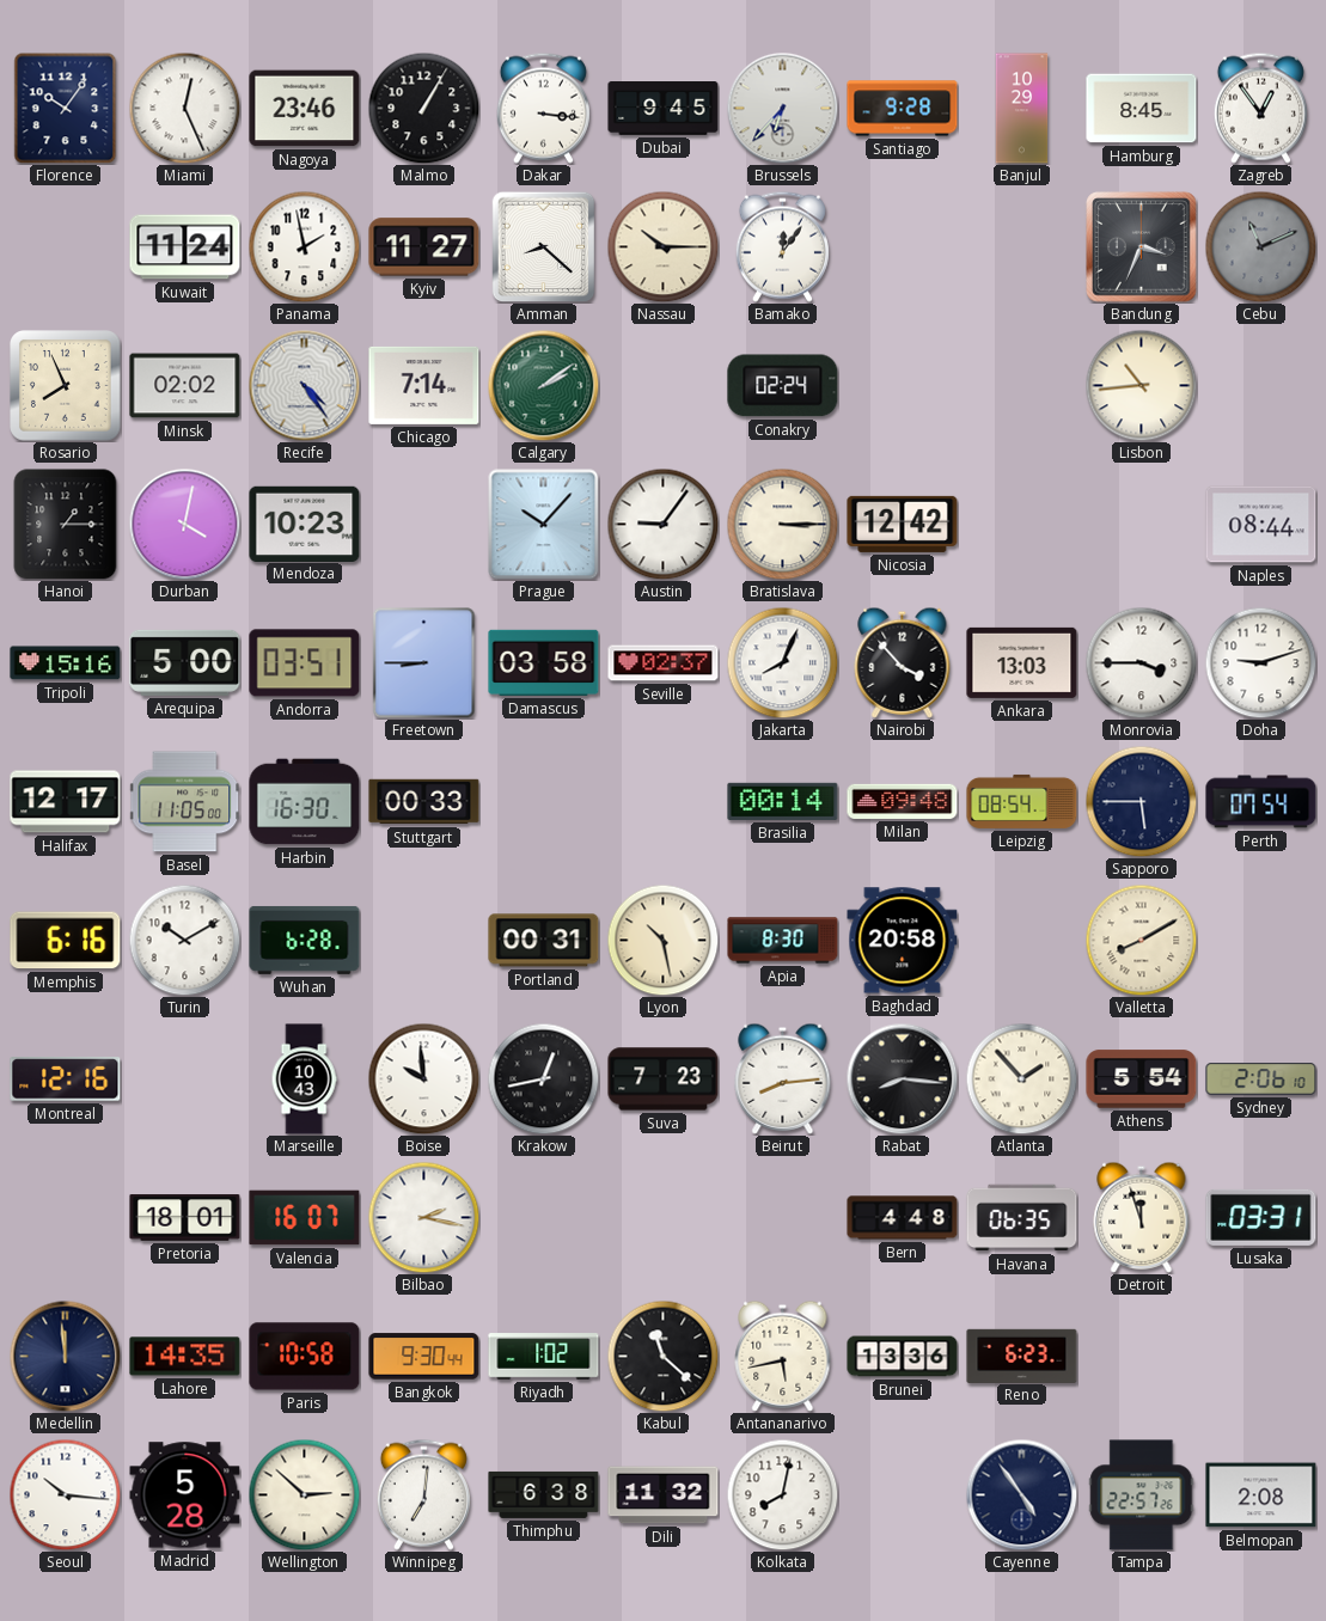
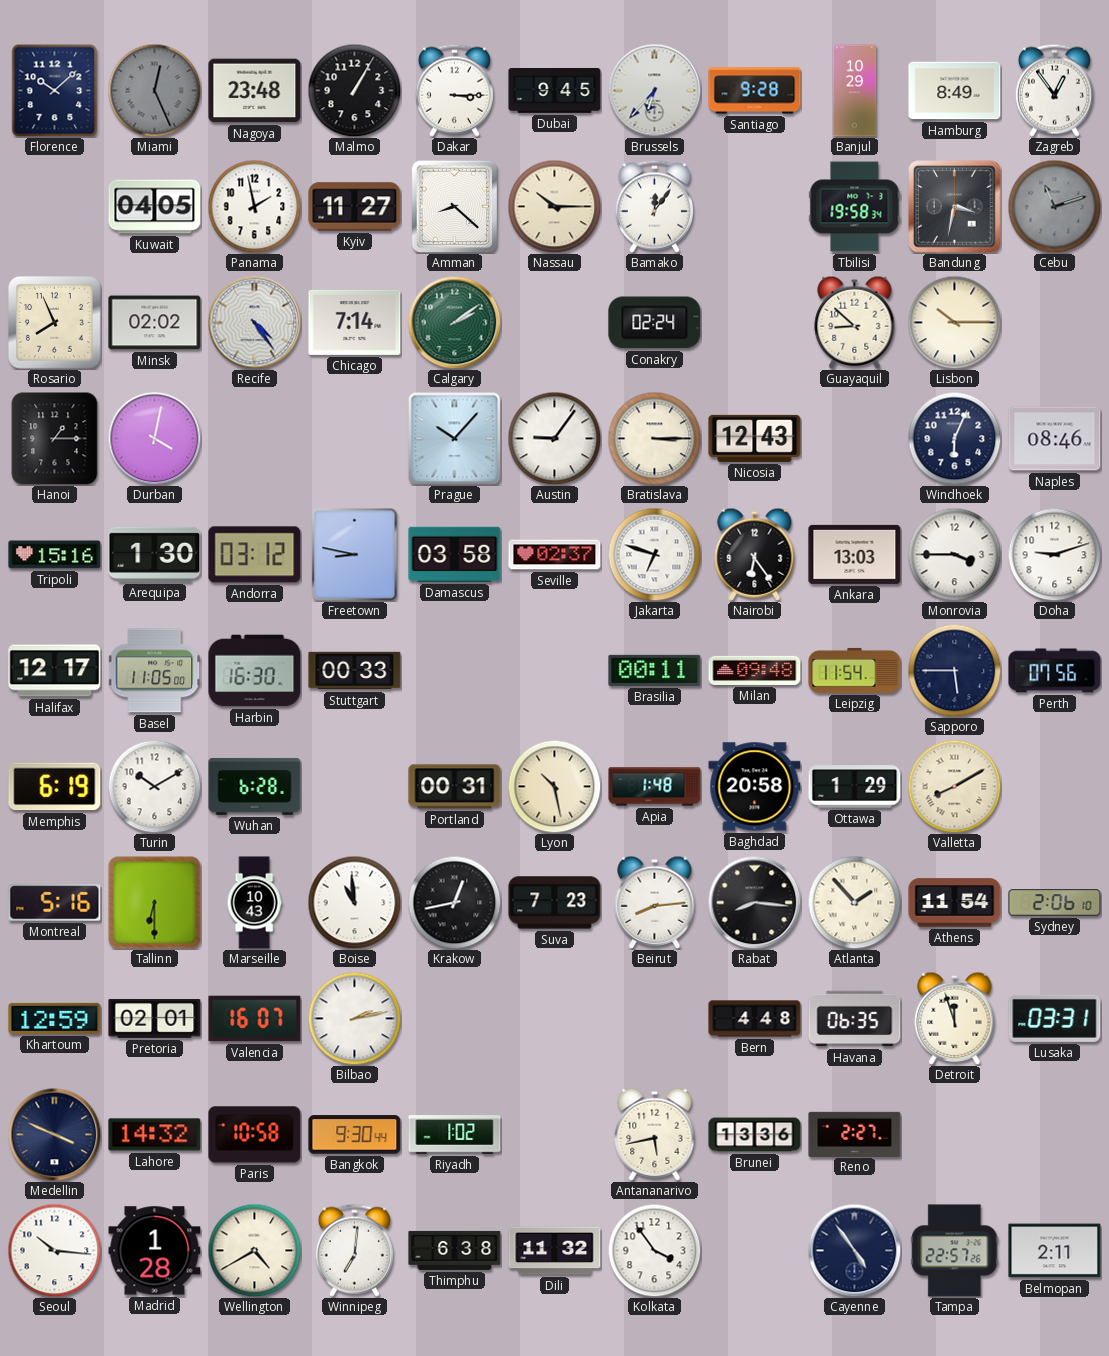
Florence: 10:06 -> 10:08 (55, 90)
Miami dial: white -> grey (154, 90)
Nagoya: 23:46 -> 23:48 (255, 91)
Dakar: 3:16 -> 3:15 (454, 90)
Hamburg: 8:45 -> 8:49 (955, 91)
Kuwait: 11:24 -> 04:05 (155, 207)
Tbilisi: none -> 19:58 (855, 207)
Bandung: 3:34 -> 3:32 (955, 207)
Cebu: 11:11 -> 11:12 (1054, 206)
Guayaquil: none -> 8:52 (855, 322)
Lisbon: 10:44 -> 10:15 (954, 322)
Mendoza: 10:23 -> none (305, 524)
Nicosia: 12:42 -> 12:43 (755, 438)
Windhoek: none -> 6:04 (954, 438)
Naples: 08:44 -> 08:46 (1055, 439)
Arequipa: 5:00 -> 1:30 (155, 554)
Andorra: 03:51 -> 03:12 (255, 555)
Freetown: 8:45 -> 8:47 (355, 555)
Jakarta: 8:04 -> 6:48 (654, 554)
Nairobi: 3:53 -> 6:24 (755, 554)
Brasilia: 00:14 -> 00:11 (655, 670)
Leipzig: 08:54 -> 11:54 (855, 670)
Perth: 07:54 -> 07:56 (1055, 671)
Memphis: 6:16 -> 6:19 (55, 787)
Apia: 8:30 -> 1:48 (655, 787)
Ottawa: none -> 1:29 (855, 787)
Montreal: 12:16 -> 5:16 (55, 903)
Tallinn: none -> 6:30 (155, 903)
Boise: 9:59 -> 10:59 (354, 902)
Athens: 5:54 -> 11:54 (955, 903)
Khartoum: none -> 12:59 (55, 1018)
Pretoria: 18:01 -> 02:01 (155, 1019)
Bilbao: 2:17 -> 2:13 (354, 1018)
Medellin: 11:59 -> 3:49 (54, 1134)
Lahore: 14:35 -> 14:32 (155, 1135)
Kabul: 11:22 -> none (662, 1356)
Reno: 6:23 -> 2:27 (855, 1134)
Madrid: 5:28 -> 1:28 (155, 1251)
Wellington: 2:52 -> 4:40 (254, 1250)
Kolkata: 8:02 -> 3:54 (654, 1250)
Belmopan: 2:08 -> 2:11 (1055, 1251)
